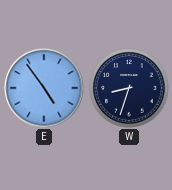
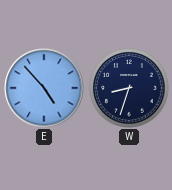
E: 4:54 -> 4:53 (44, 88)
